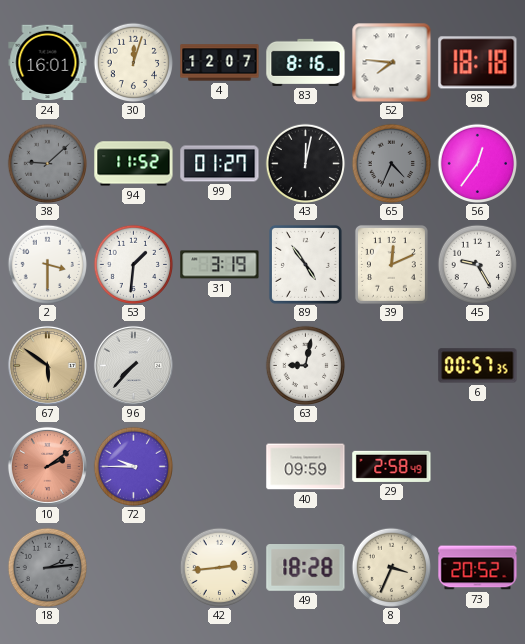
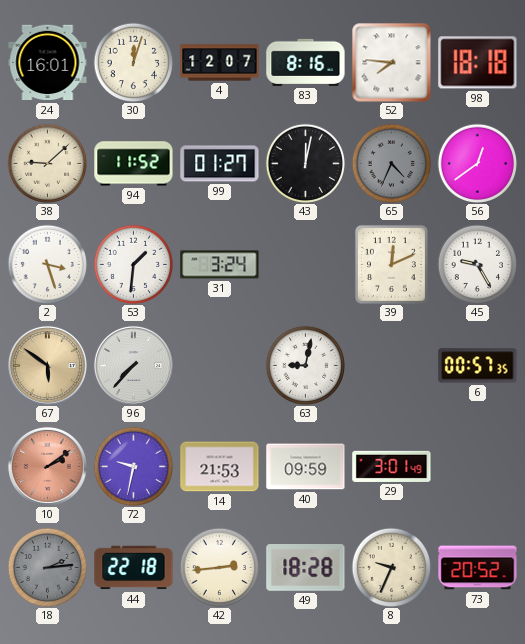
38 dial: grey -> cream (47, 163)
56: 12:36 -> 12:39 (477, 163)
2: 3:30 -> 3:27 (47, 264)
31: 3:19 -> 3:24 (220, 265)
89: 4:54 -> none (305, 264)
72: 9:45 -> 9:32 (133, 466)
14: none -> 21:53 (220, 467)
29: 2:58 -> 3:01 (392, 466)
44: none -> 22:18 (134, 568)
8: 3:34 -> 9:34 (391, 567)
